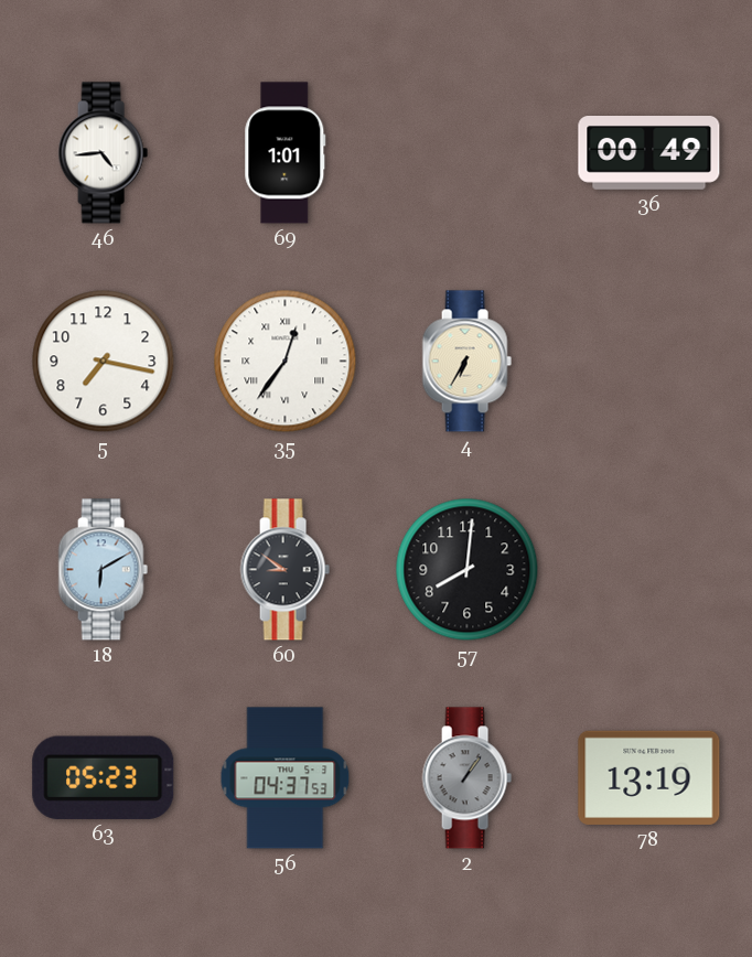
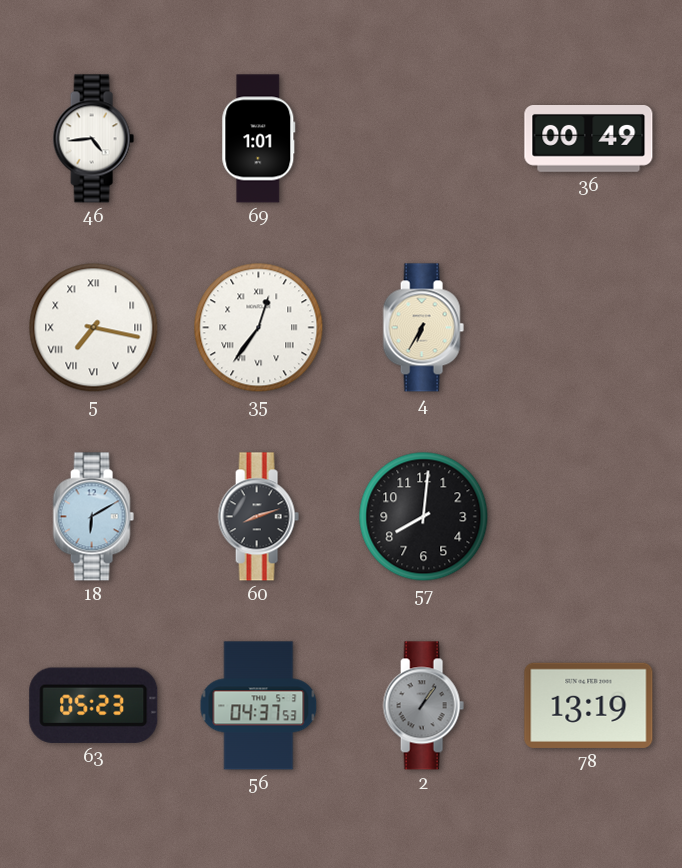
5 numerals: Arabic -> Roman (94, 328)
60: 8:51 -> 8:12 (258, 517)
